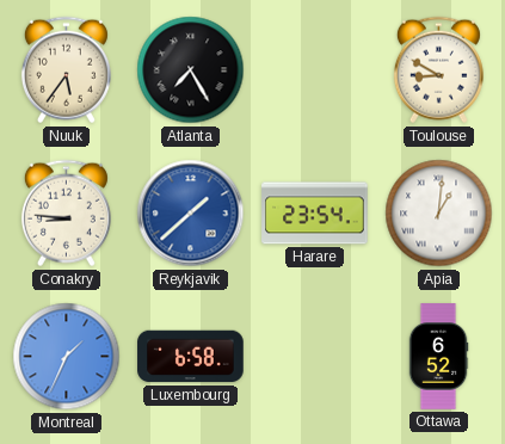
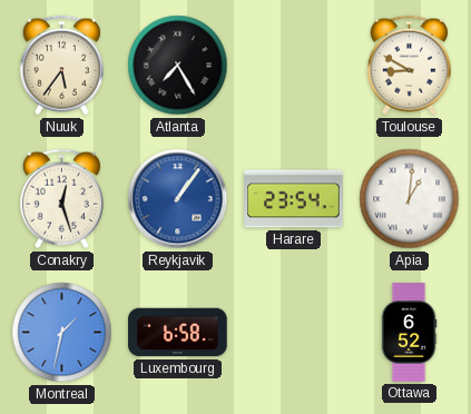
Conakry: 8:46 -> 12:27 (61, 199)
Reykjavik: 1:38 -> 1:06 (178, 199)
Montreal: 1:34 -> 1:32 (62, 333)
